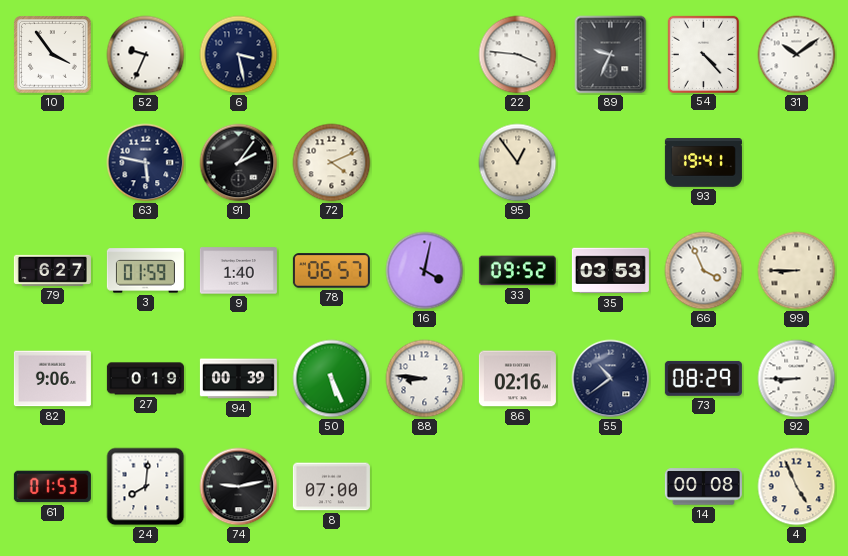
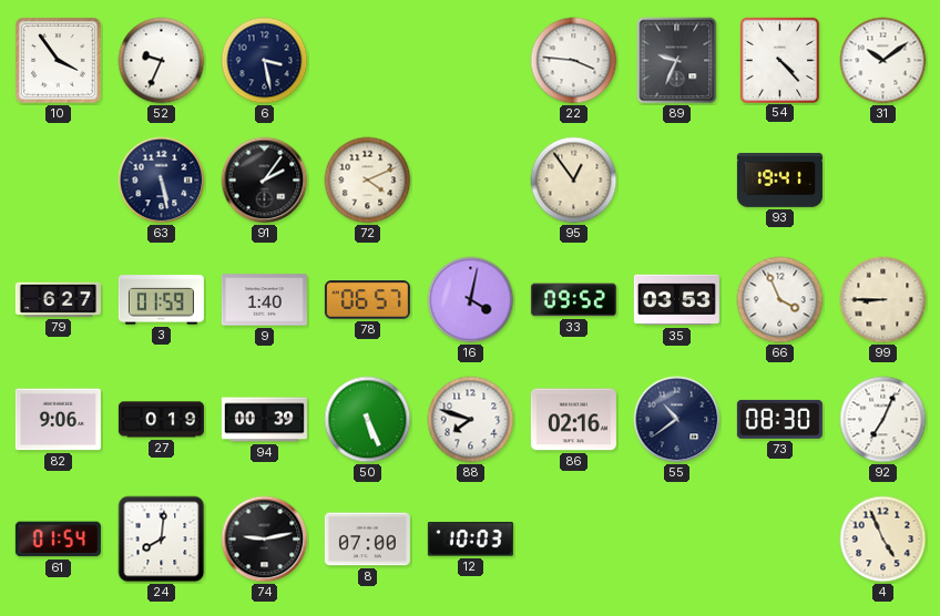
63: 5:47 -> 5:28 (162, 181)
88: 8:46 -> 7:48 (471, 420)
73: 08:29 -> 08:30 (779, 419)
92: 8:45 -> 7:04 (883, 420)
61: 01:53 -> 01:54 (58, 540)
12: none -> 10:03 (470, 540)
14: 00:08 -> none (703, 487)
